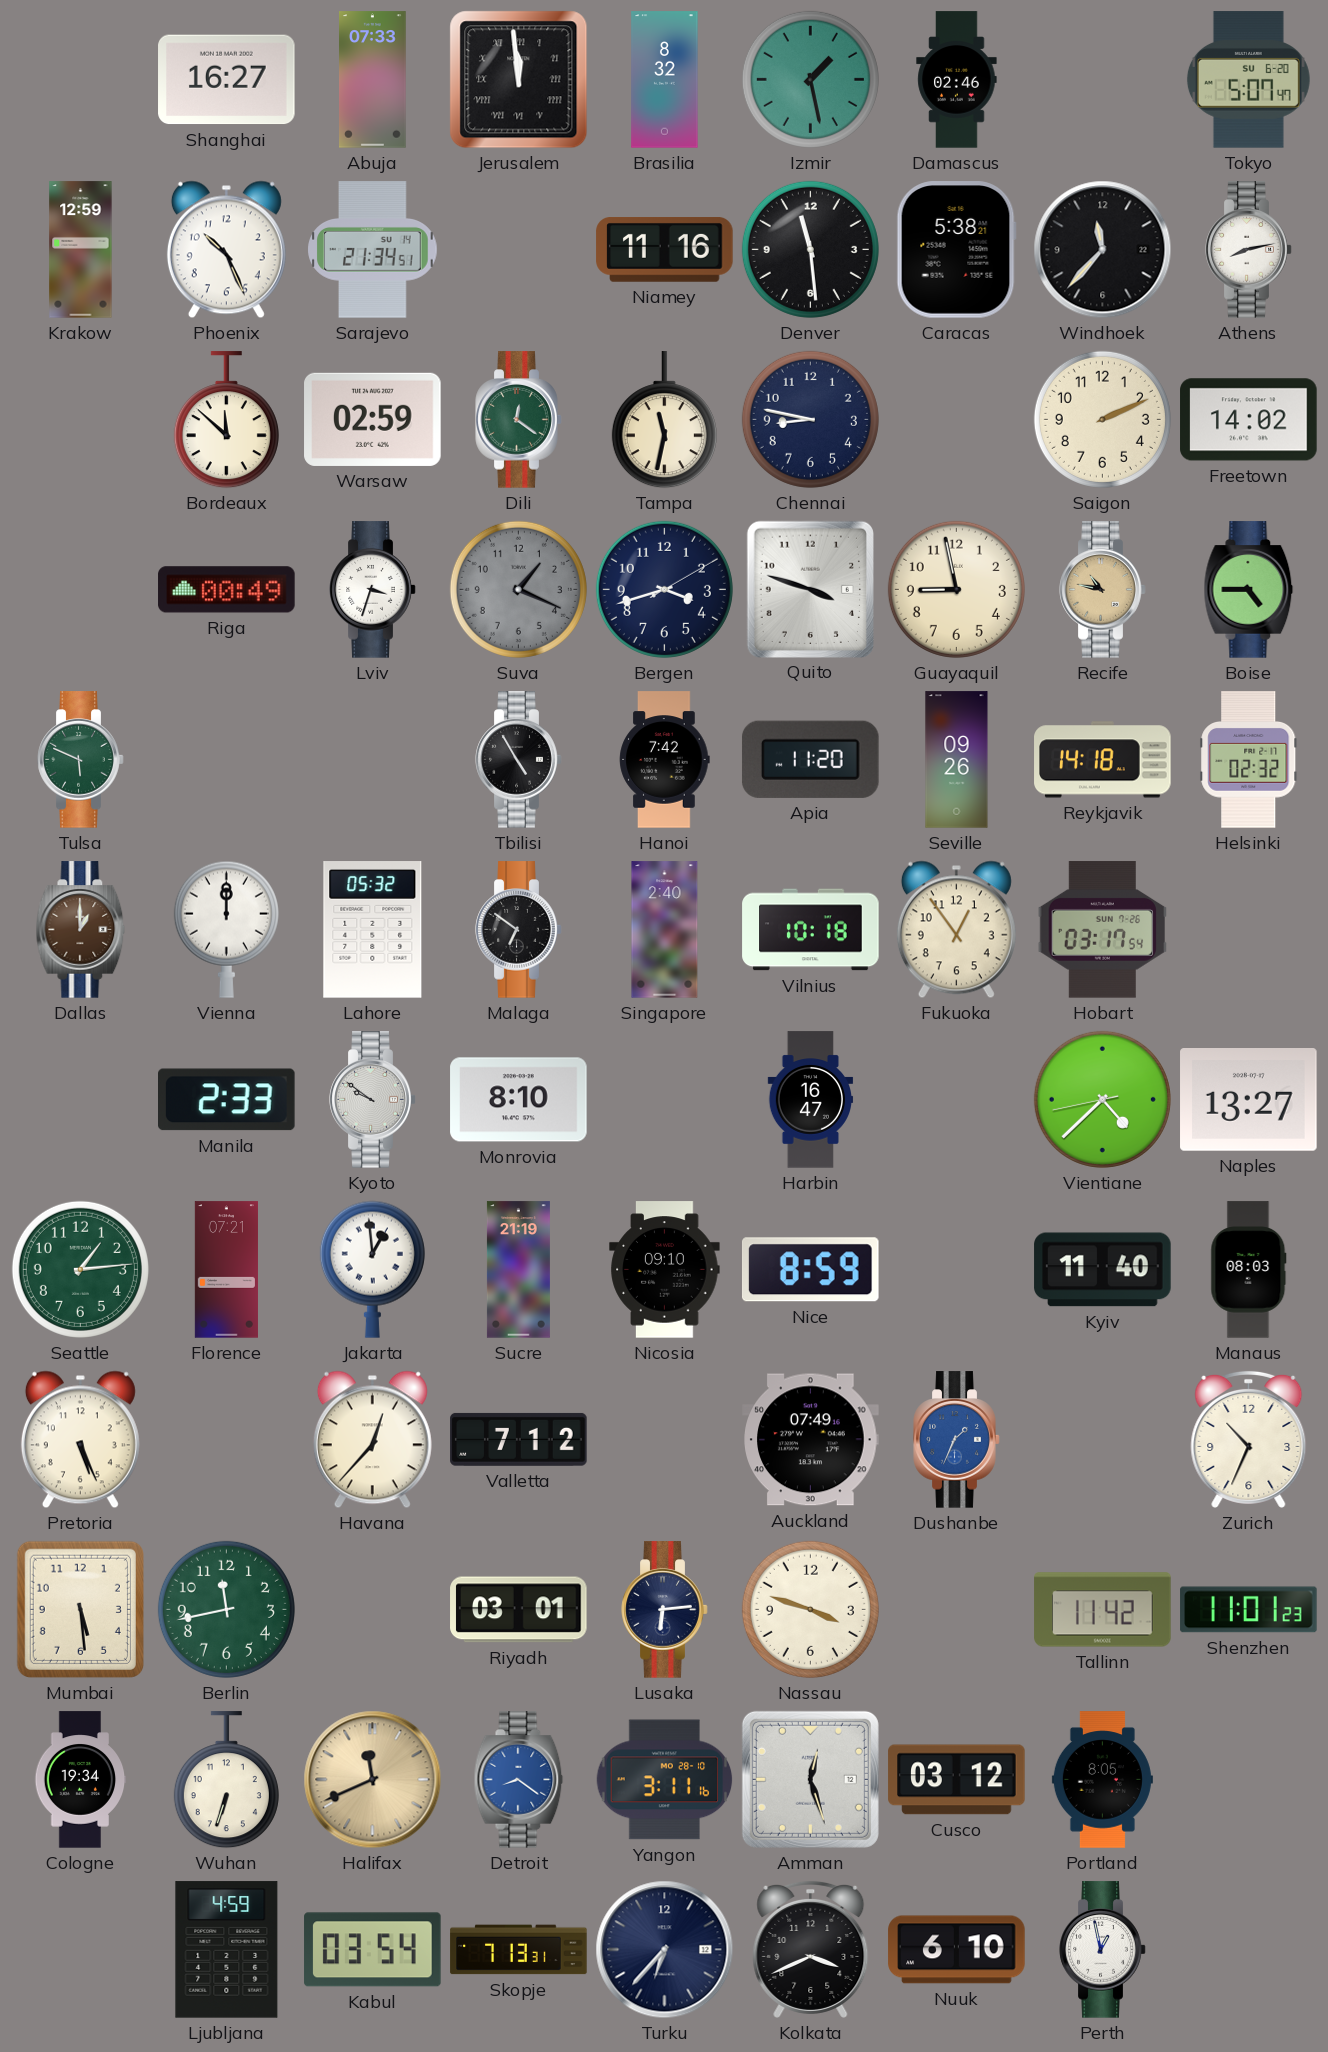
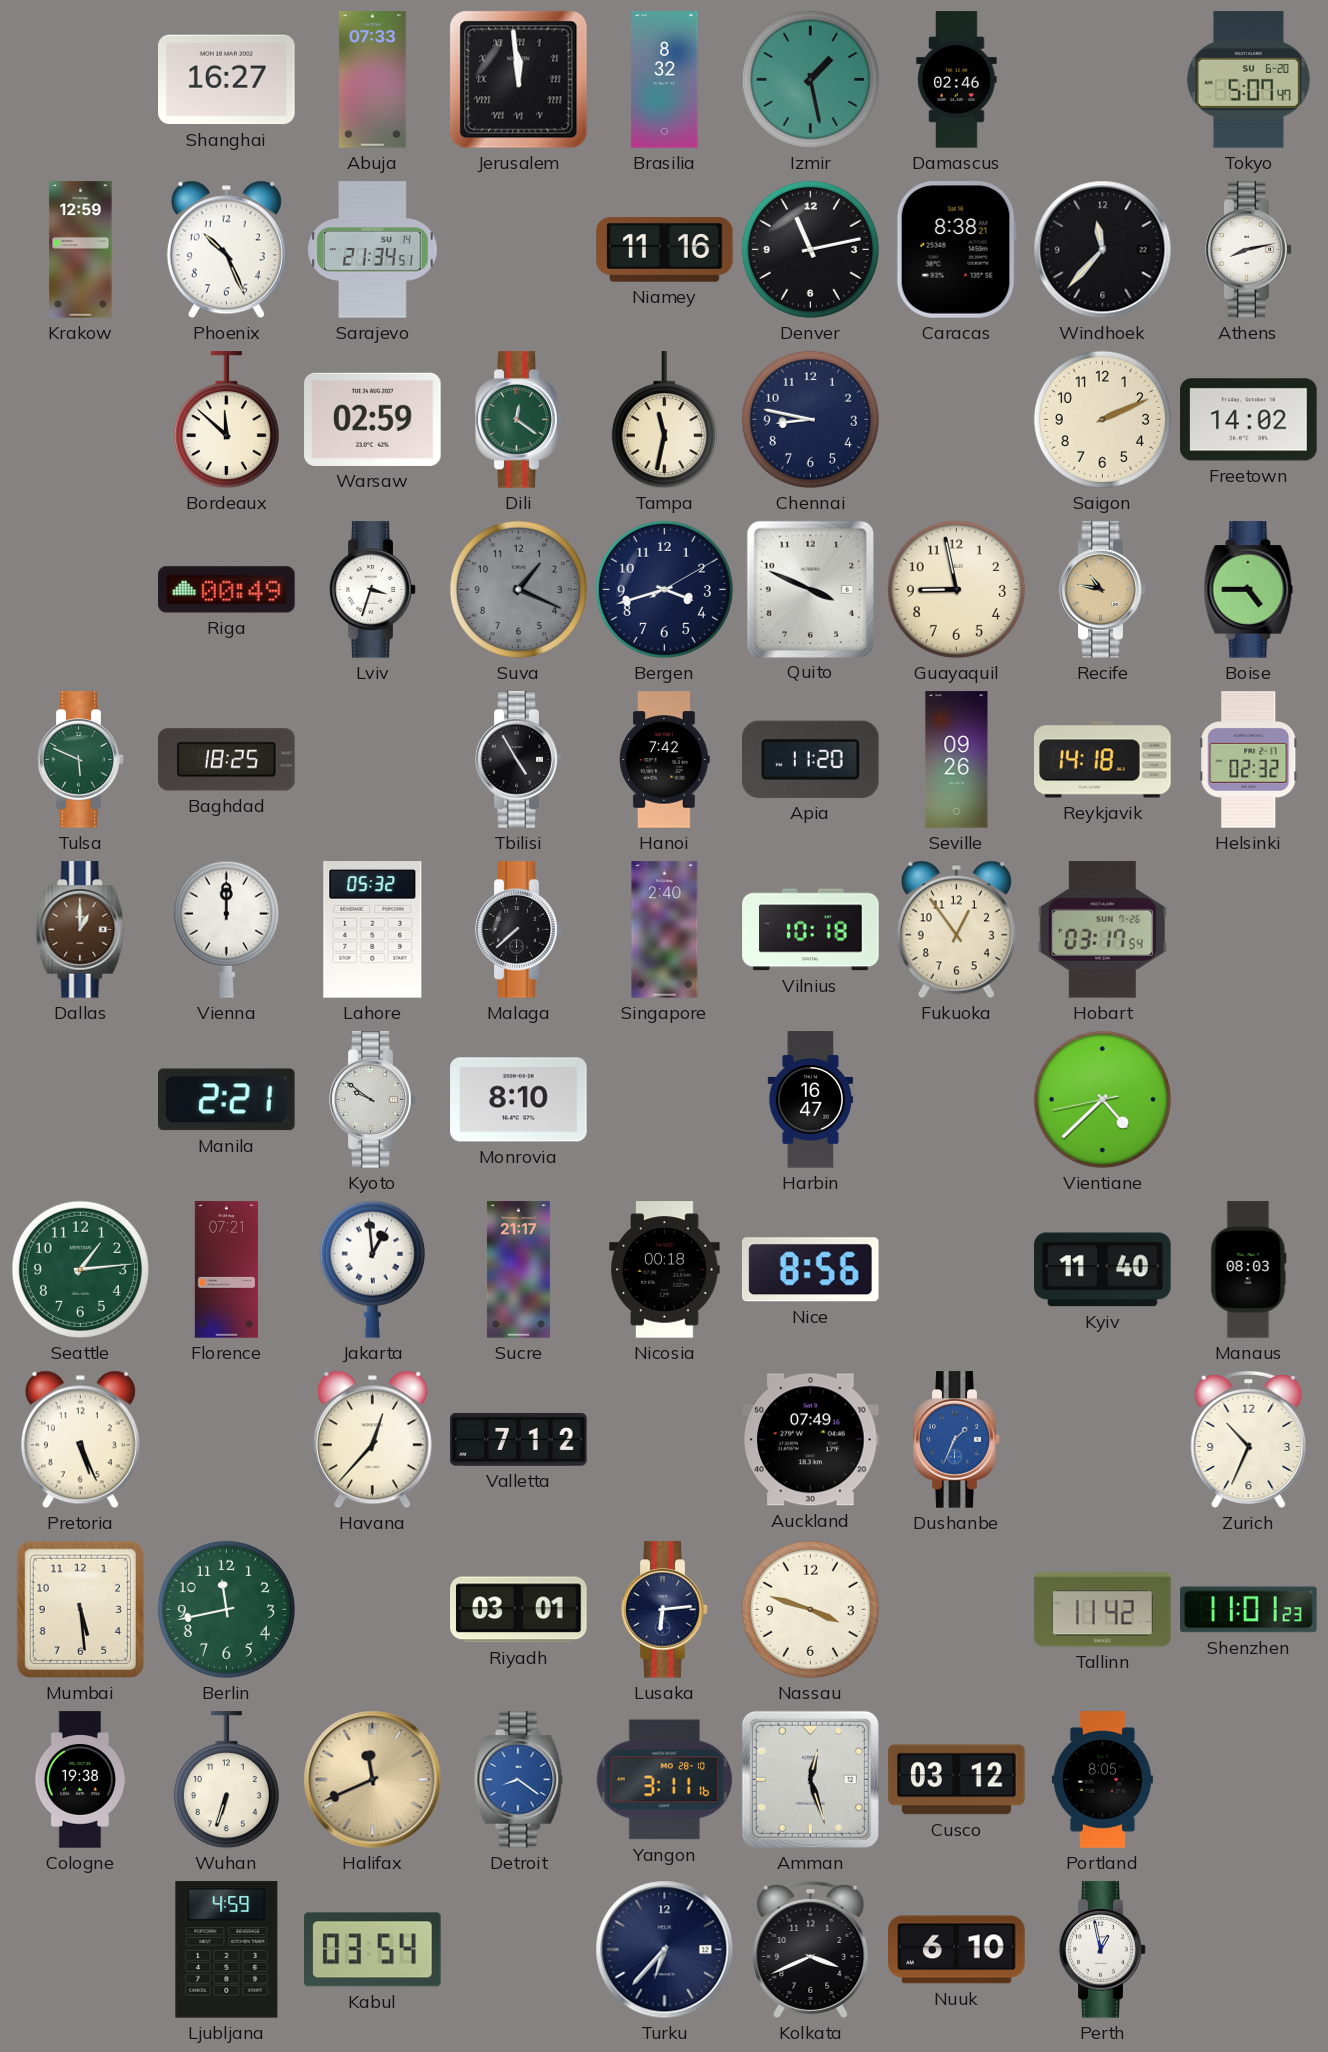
Denver: 11:29 -> 11:13 (810, 249)
Caracas: 5:38 -> 8:38 (956, 250)
Quito: 3:48 -> 3:49 (810, 589)
Baghdad: none -> 18:25 (227, 760)
Malaga: 6:51 -> 7:38 (519, 930)
Manila: 2:33 -> 2:21 (227, 1100)
Naples: 13:27 -> none (1249, 1100)
Sucre: 21:19 -> 21:17 (518, 1270)
Nicosia: 09:10 -> 00:18 (665, 1270)
Nice: 8:59 -> 8:56 (810, 1270)
Cologne: 19:34 -> 19:38 (81, 1780)
Skopje: 7:13 -> none (519, 1950)
